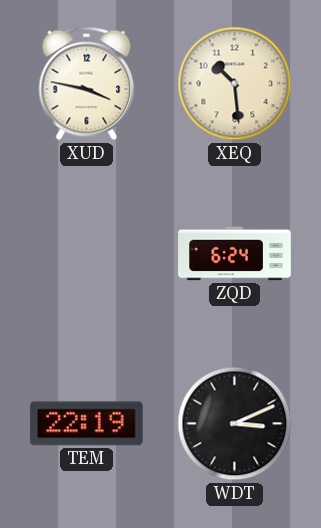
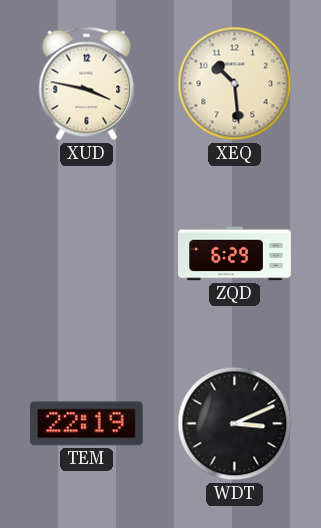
ZQD: 6:24 -> 6:29 (235, 254)
